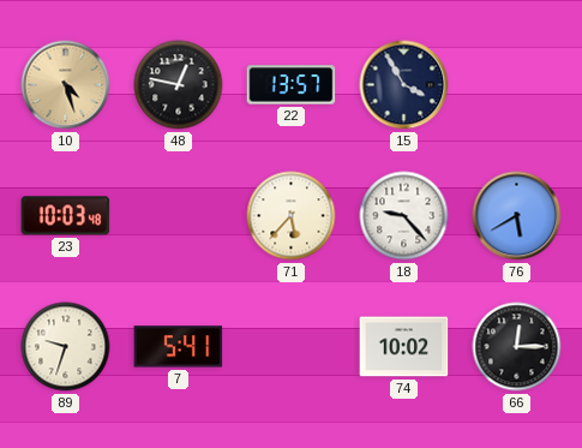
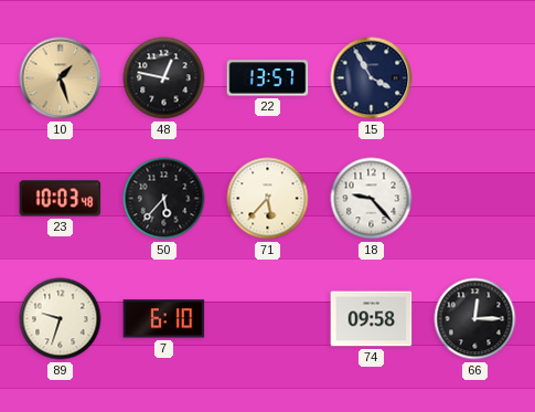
10: 4:27 -> 1:27 (61, 78)
50: none -> 5:37 (164, 199)
76: 5:40 -> none (517, 216)
7: 5:41 -> 6:10 (164, 319)
74: 10:02 -> 09:58 (372, 319)
